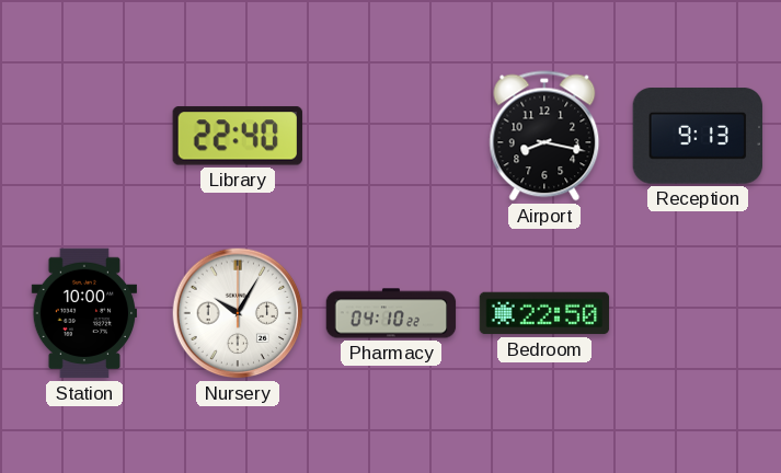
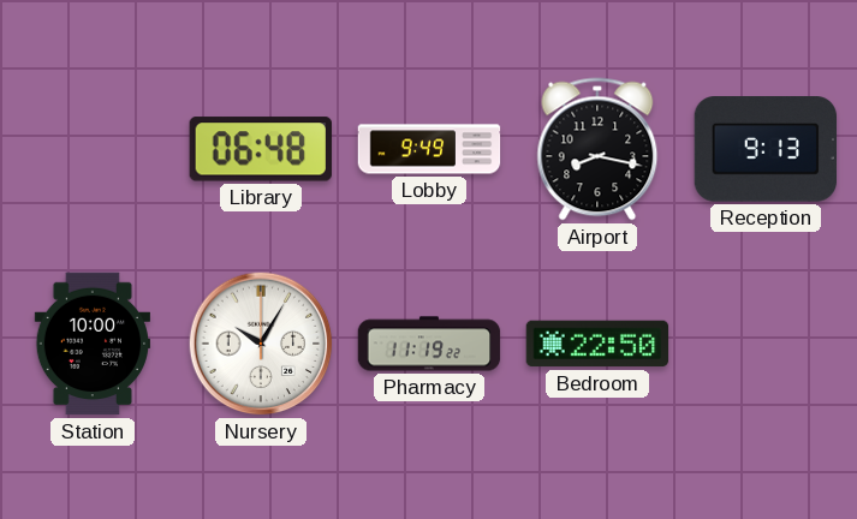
Library: 22:40 -> 06:48 (261, 149)
Lobby: none -> 9:49 (429, 149)
Pharmacy: 04:10 -> 11:19 (429, 344)
